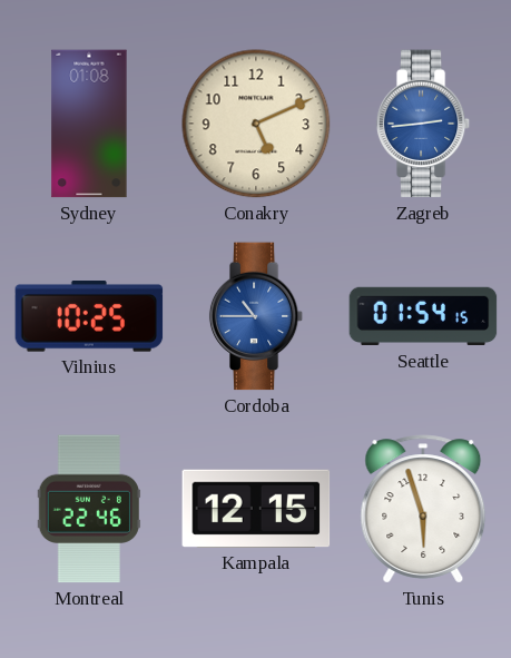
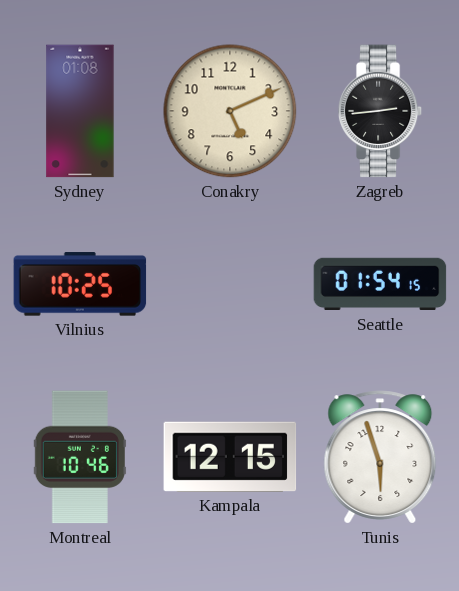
Zagreb dial: blue -> black (380, 111)
Cordoba: 10:45 -> none (256, 316)
Montreal: 22:46 -> 10:46 (80, 457)
